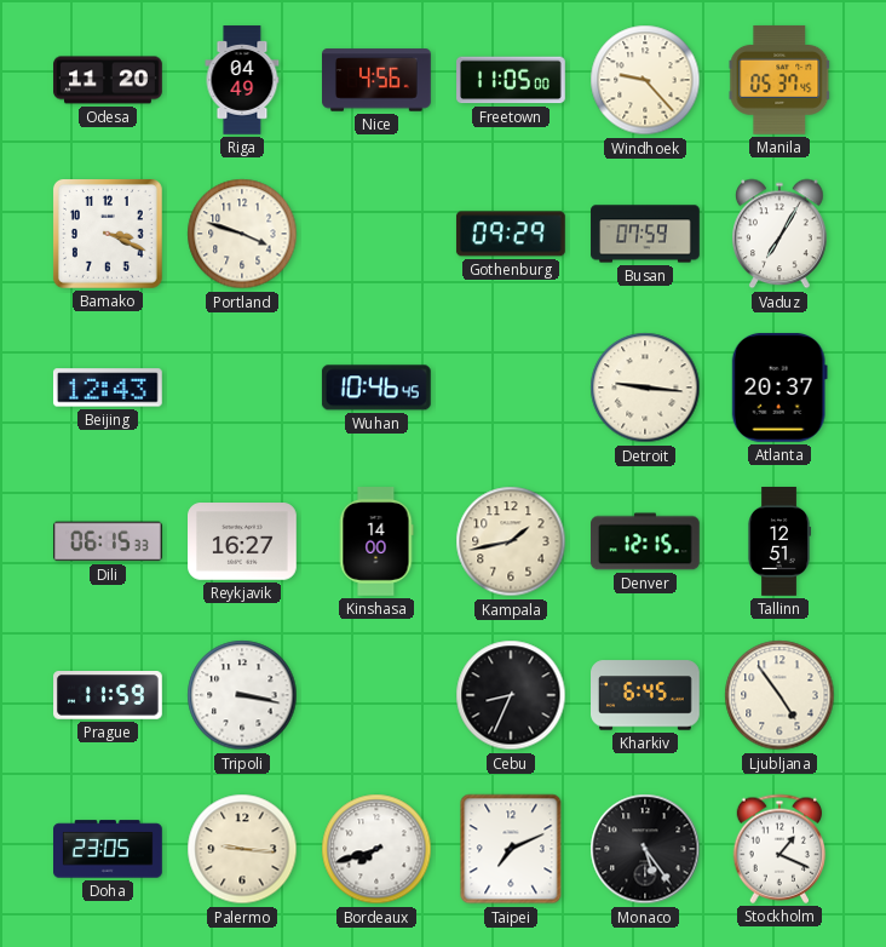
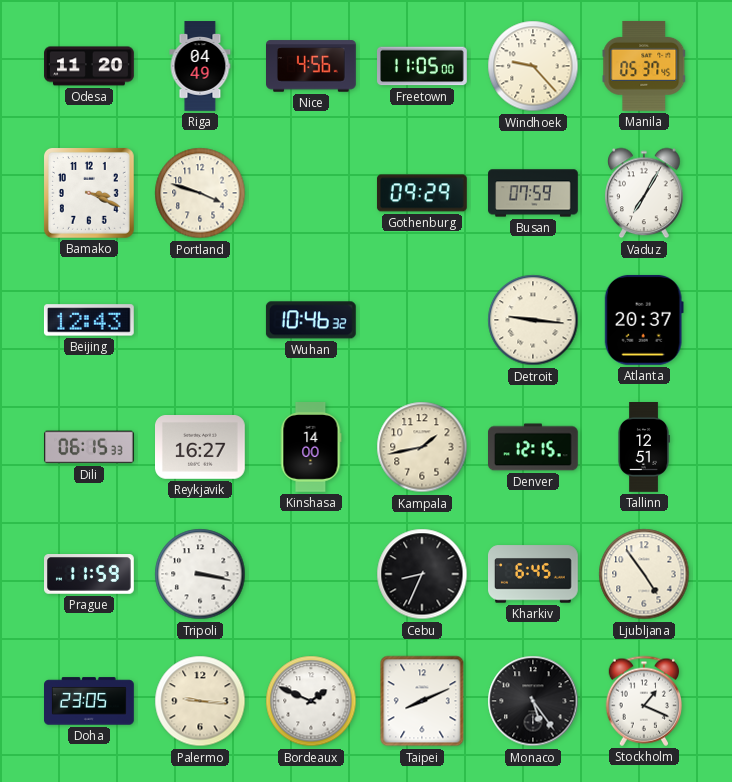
Wuhan: 10:46:45 -> 10:46:32 (311, 320)
Bordeaux: 7:42 -> 1:49 (311, 701)
Taipei: 7:11 -> 8:11 (422, 701)
